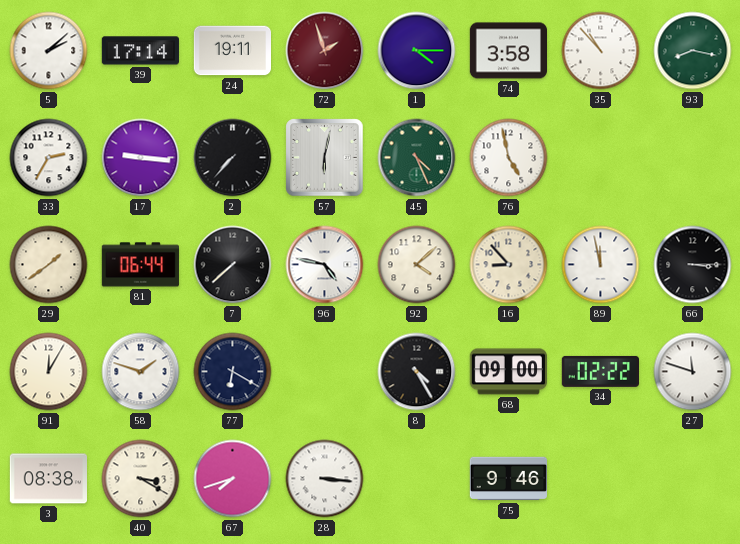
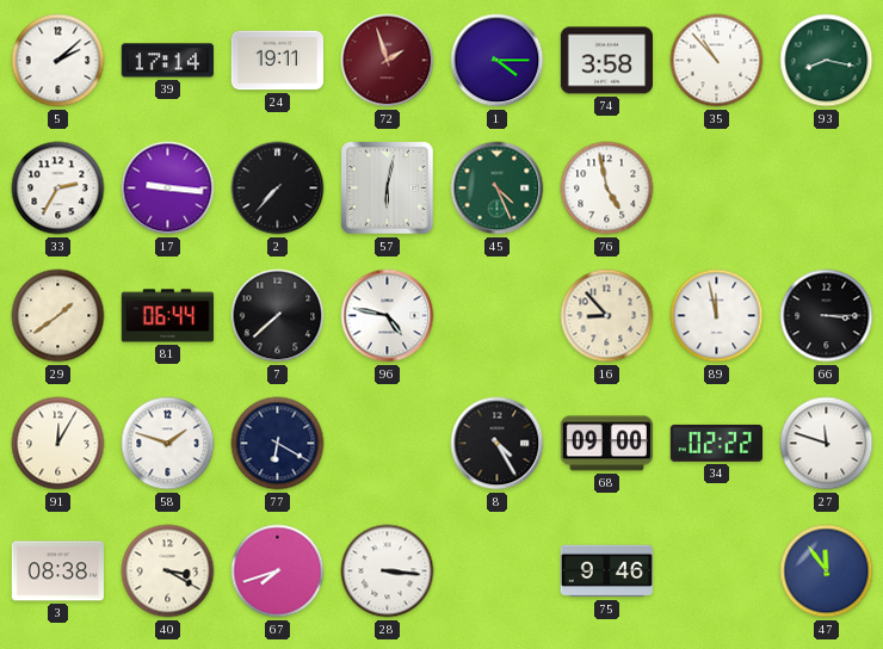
92: 4:08 -> none (417, 265)
47: none -> 11:54 (827, 571)
